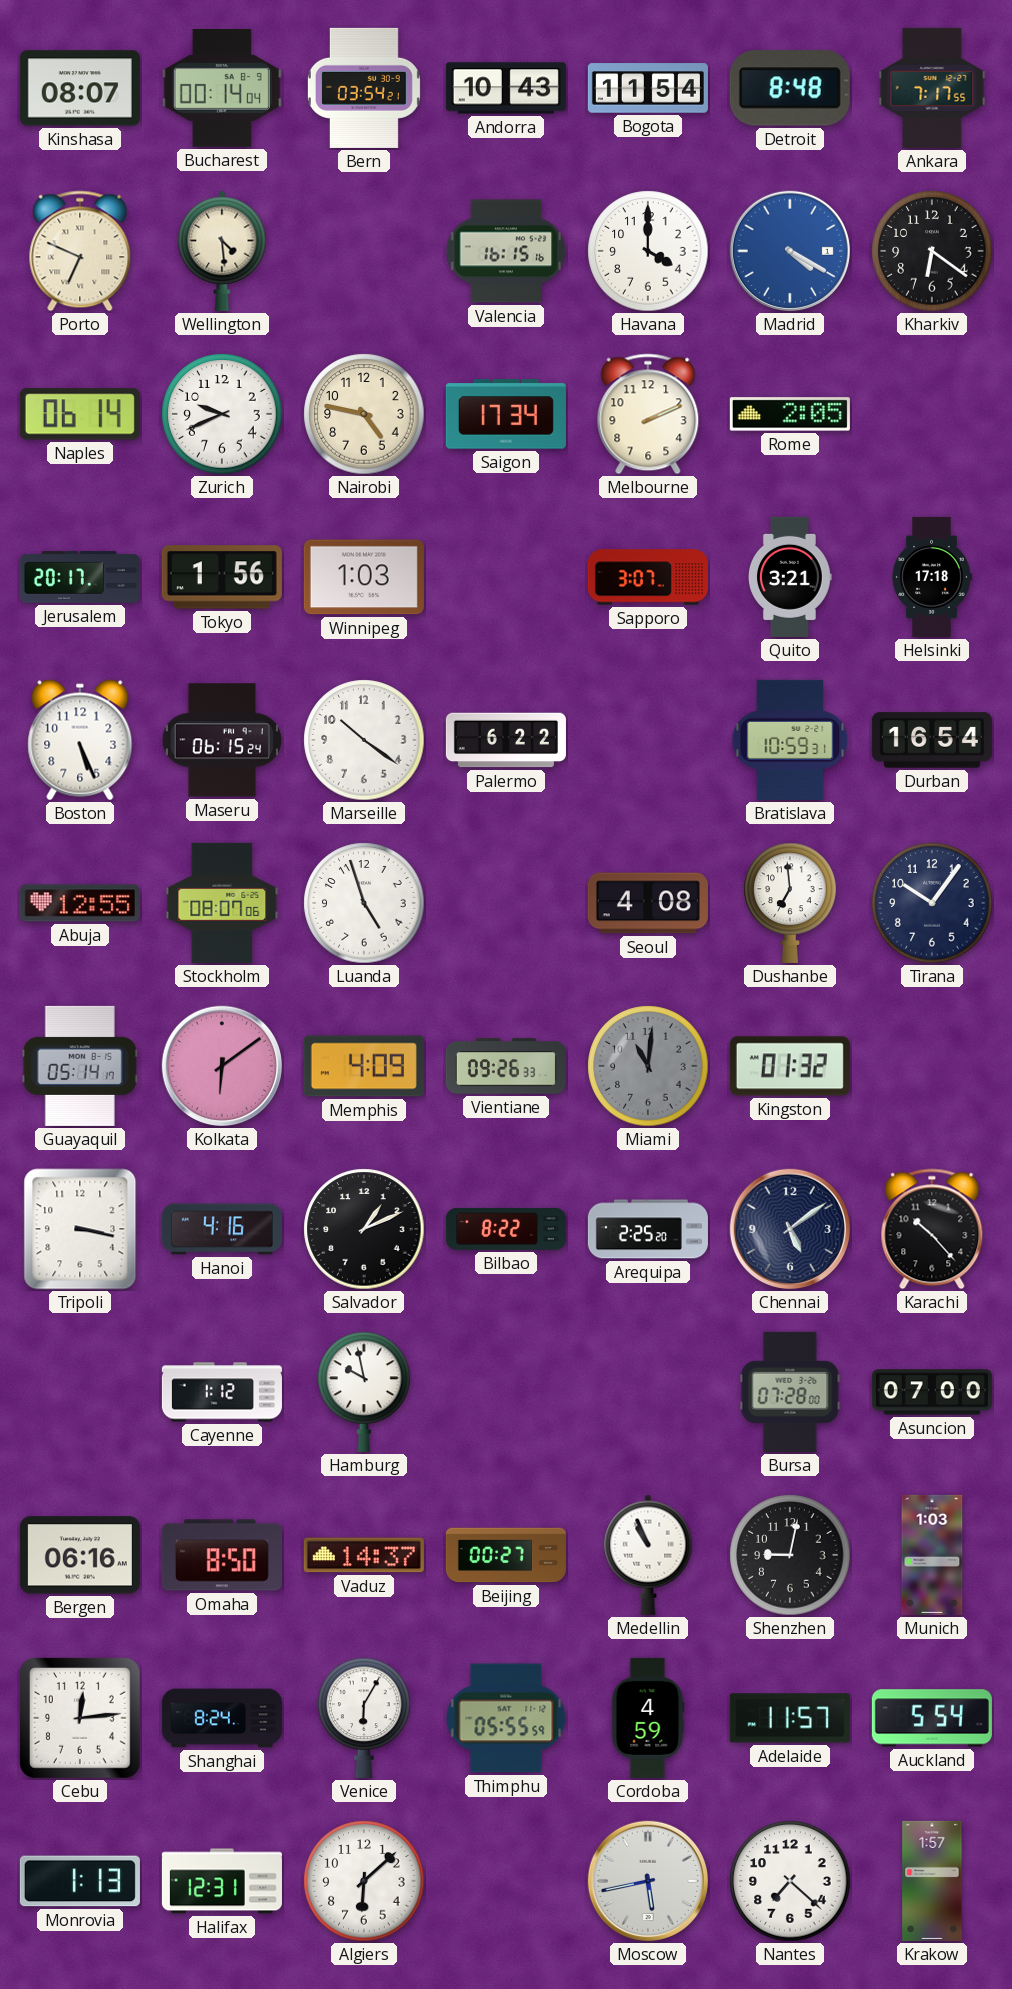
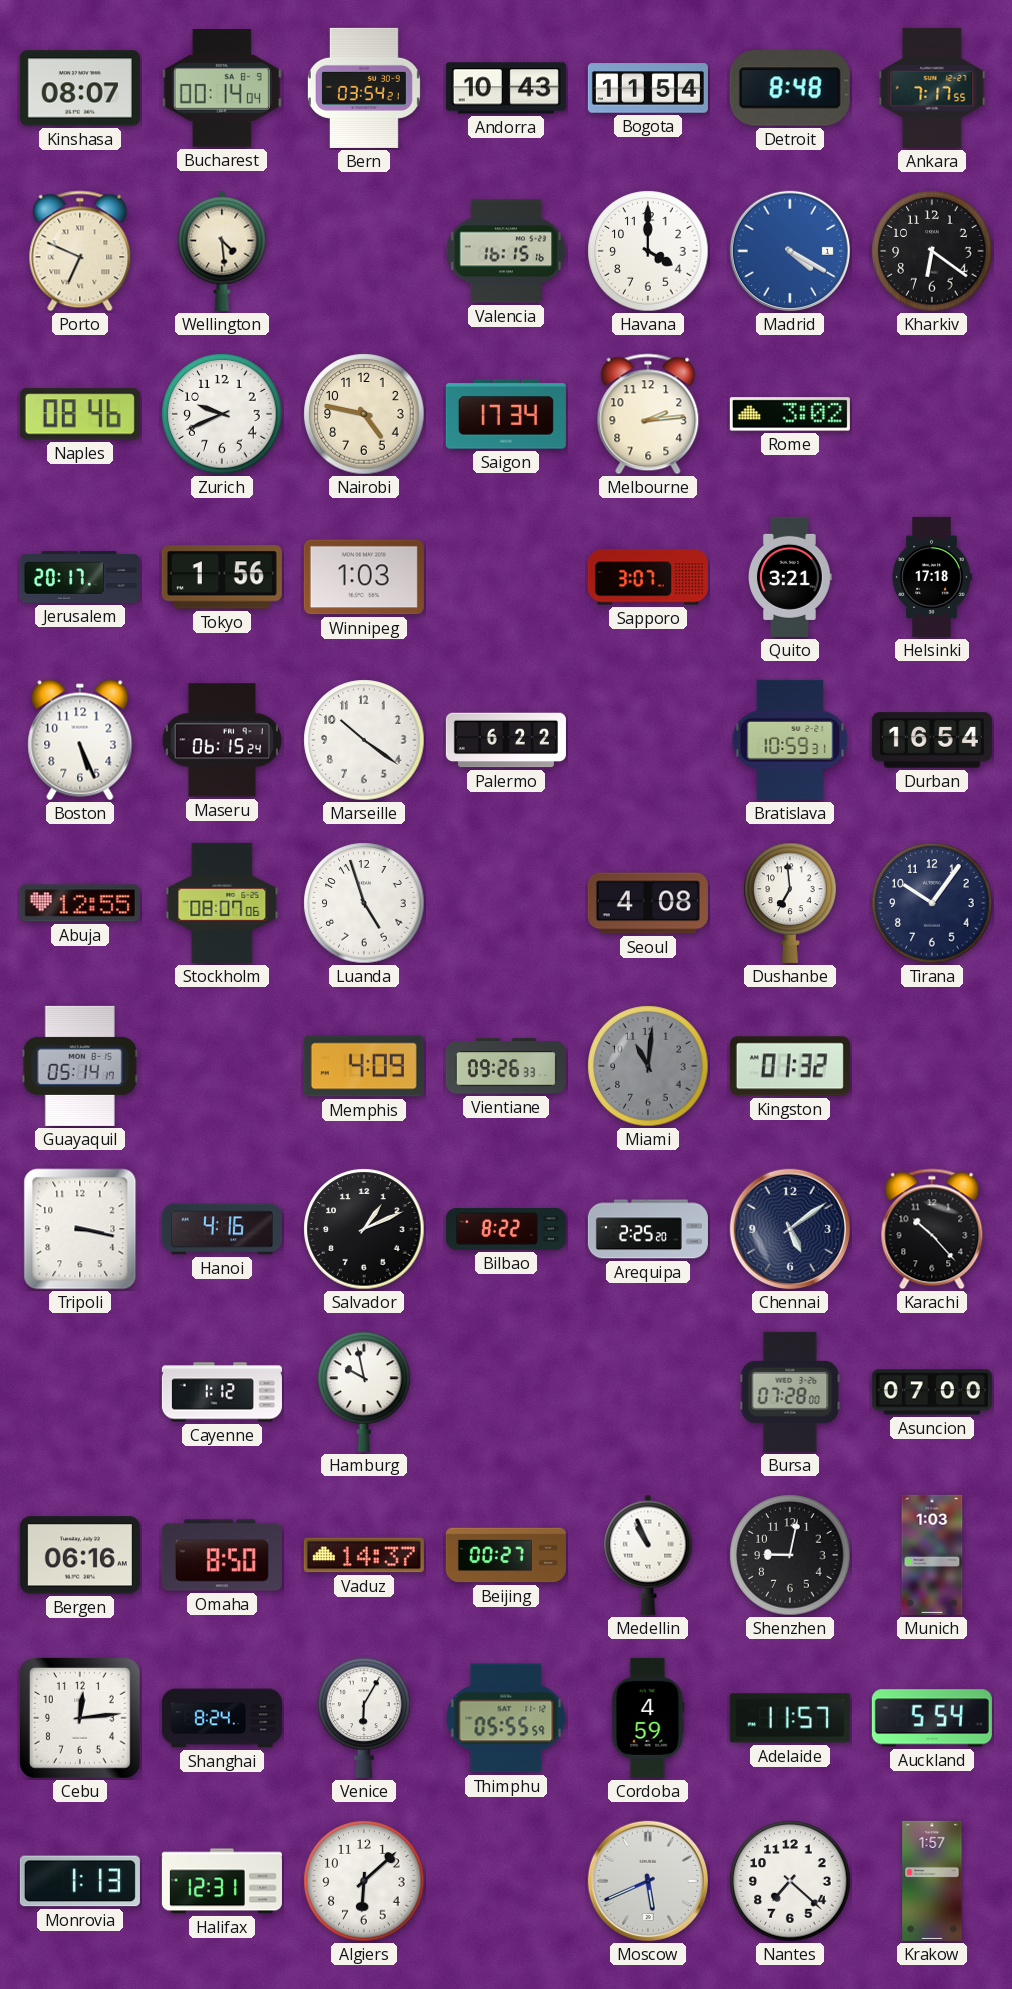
Naples: 06:14 -> 08:46 (80, 414)
Melbourne: 2:11 -> 2:14 (648, 414)
Rome: 2:05 -> 3:02 (790, 414)
Kolkata: 6:09 -> none (222, 1066)
Moscow: 5:43 -> 5:41 (648, 1881)
